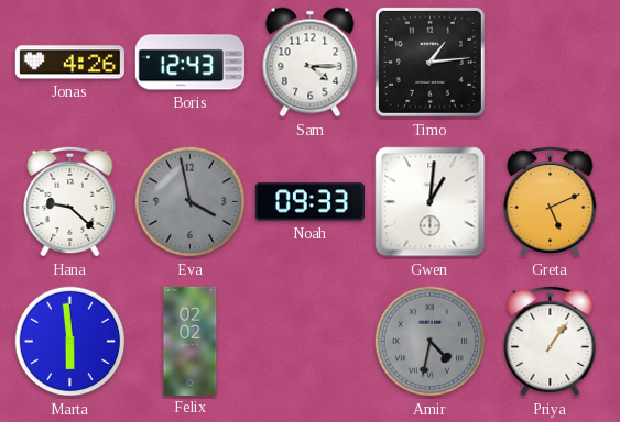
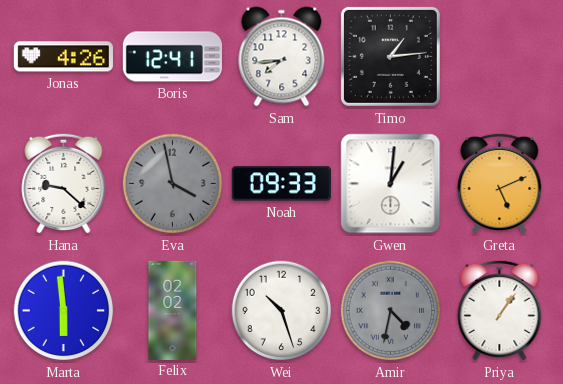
Boris: 12:43 -> 12:41 (172, 57)
Sam: 4:15 -> 7:44 (282, 57)
Wei: none -> 10:27 (282, 311)
